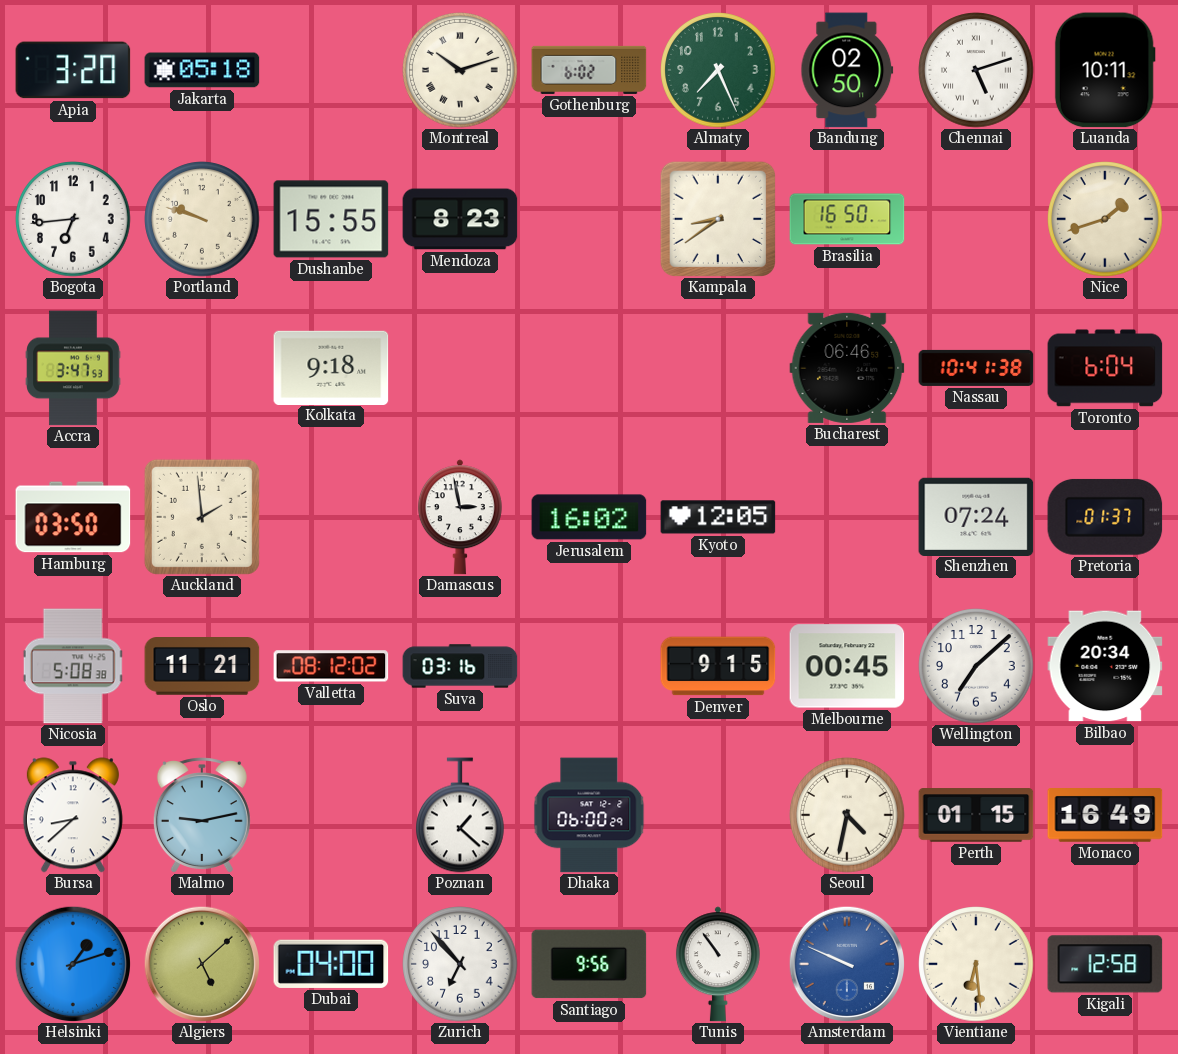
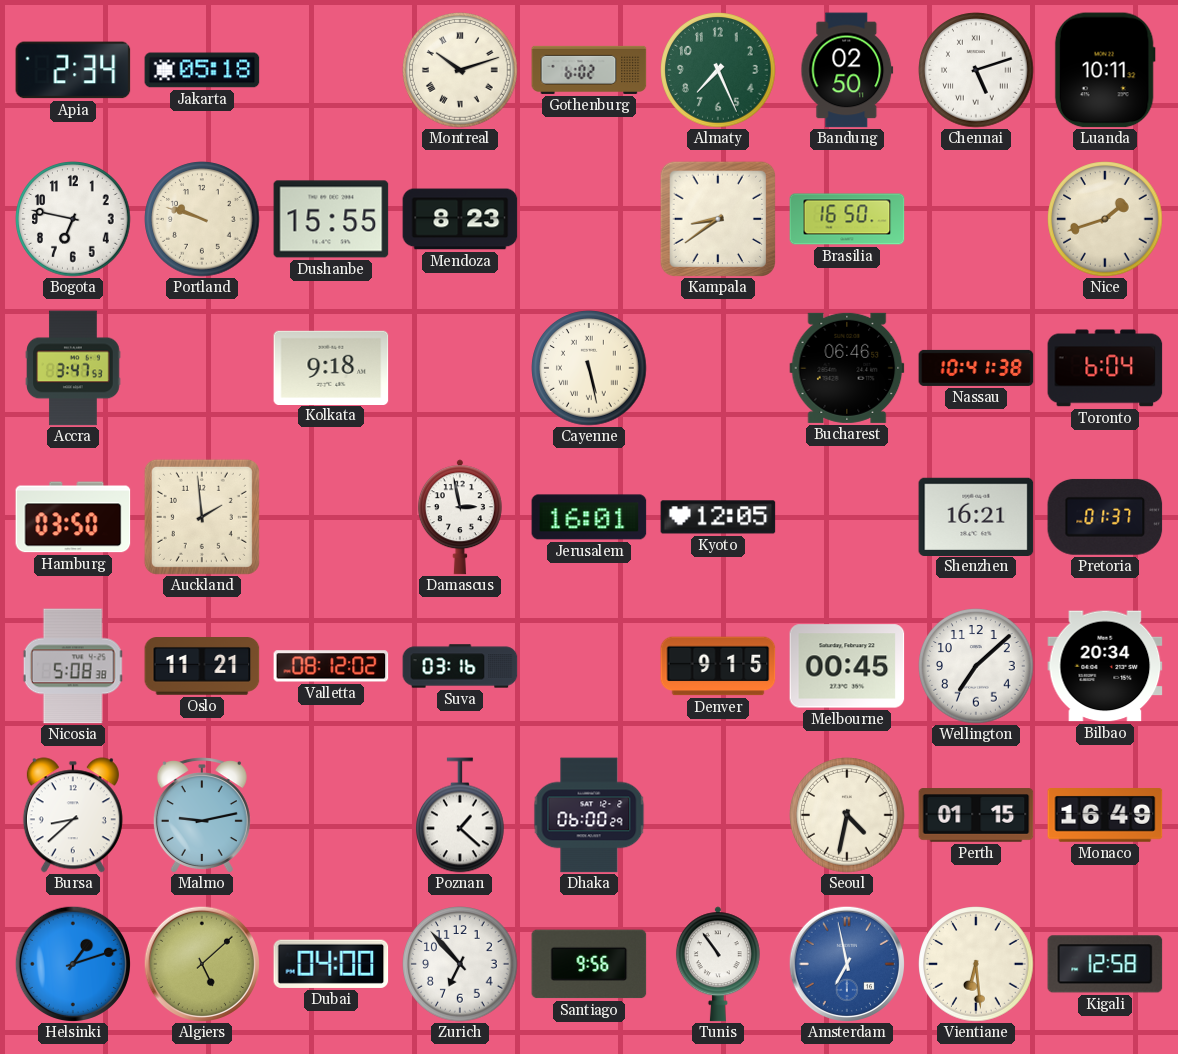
Apia: 3:20 -> 2:34 (73, 70)
Bogota: 6:44 -> 6:47 (73, 219)
Cayenne: none -> 5:28 (589, 368)
Jerusalem: 16:02 -> 16:01 (589, 517)
Shenzhen: 07:24 -> 16:21 (976, 516)
Amsterdam: 9:49 -> 6:58 (846, 963)
